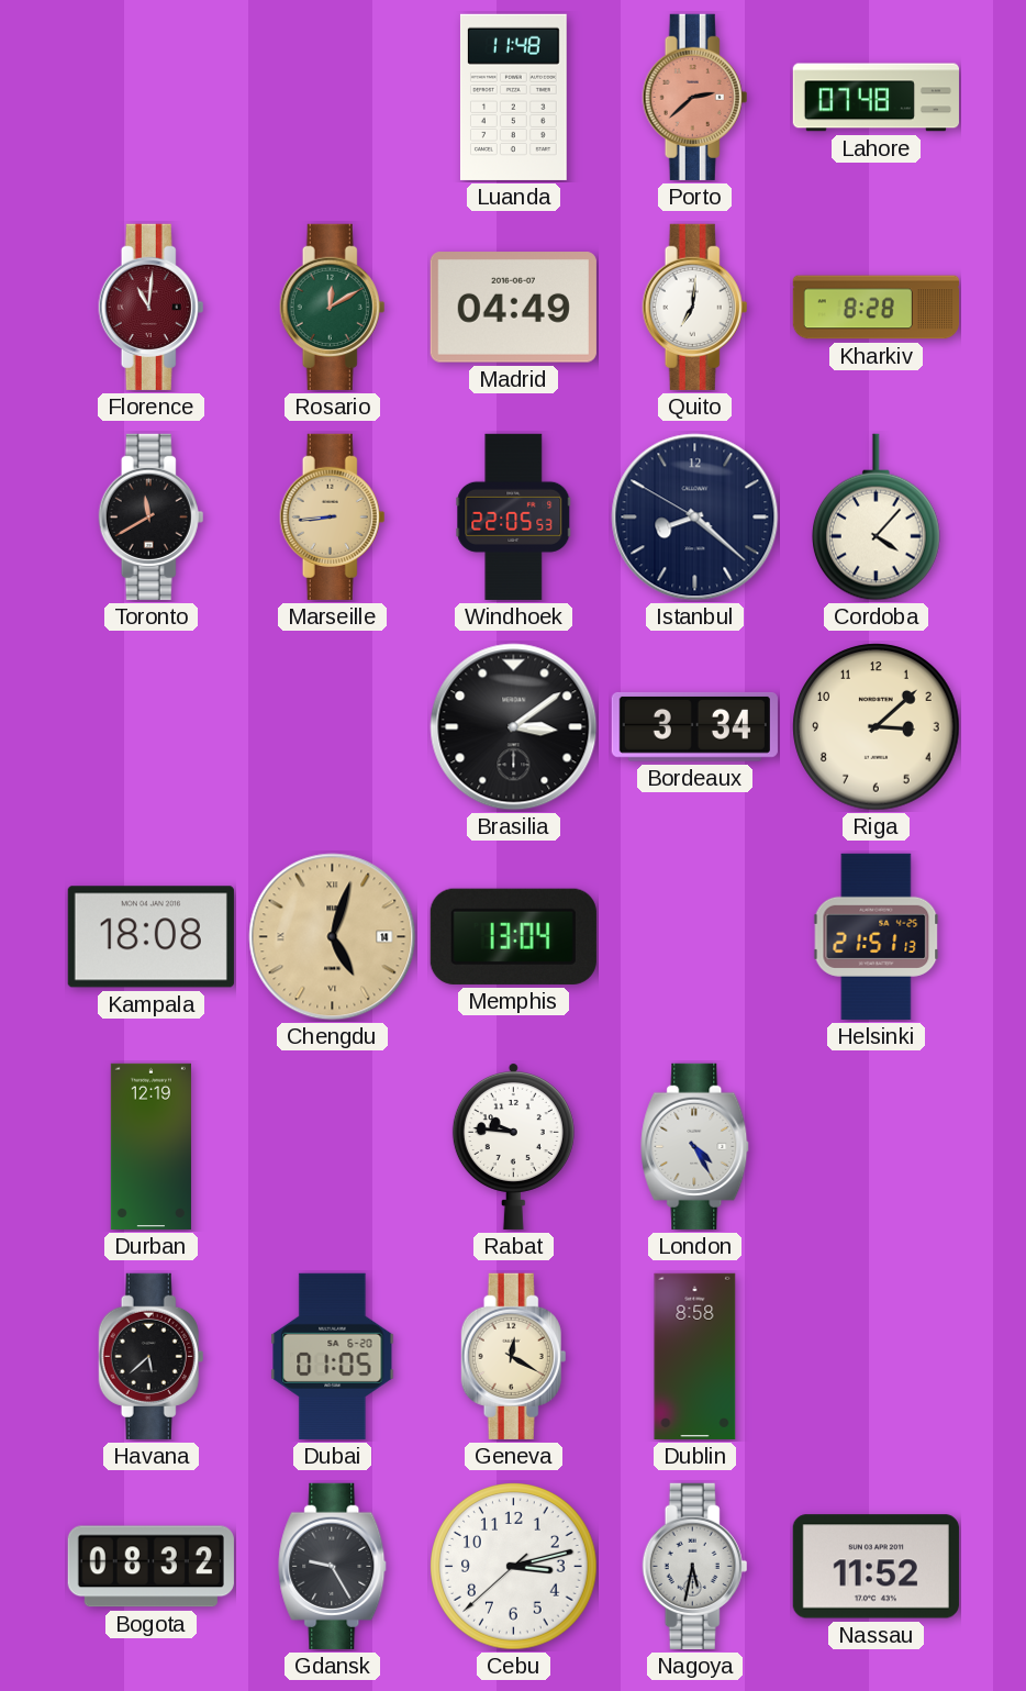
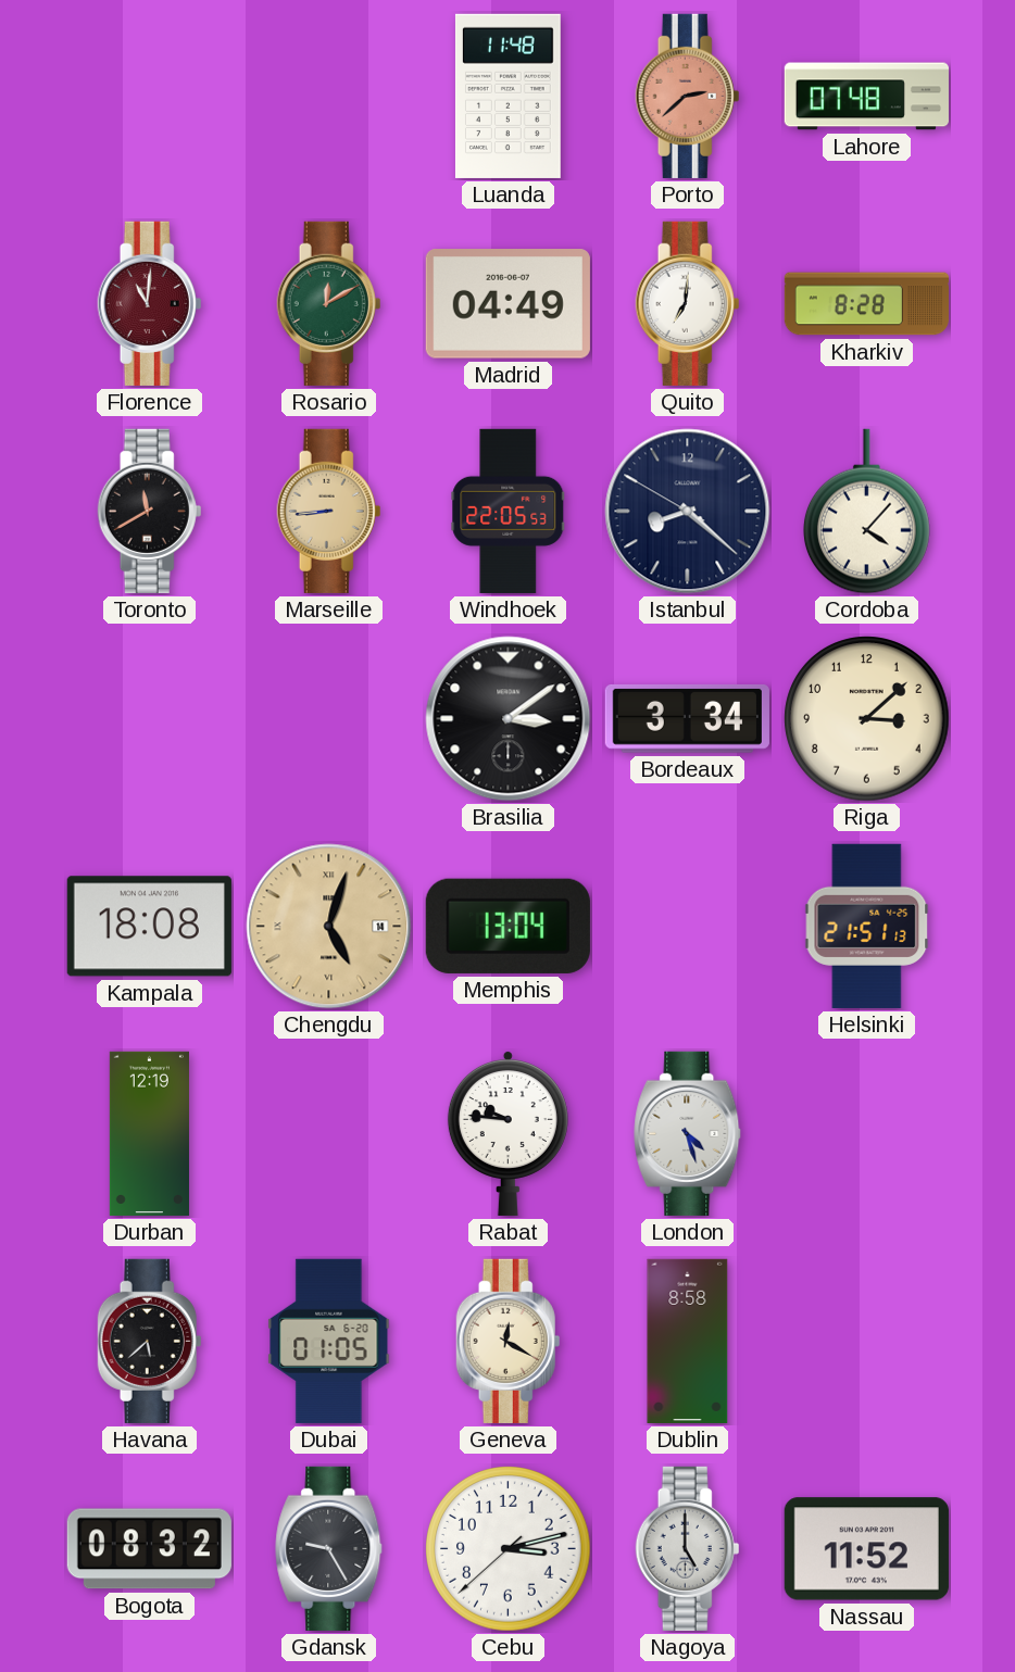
London: 4:25 -> 4:27 (688, 1133)
Nagoya: 5:32 -> 5:00 (688, 1548)
